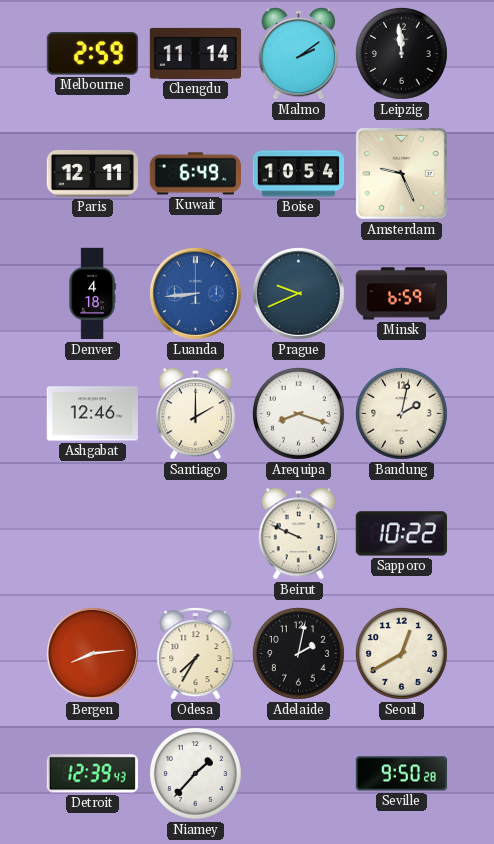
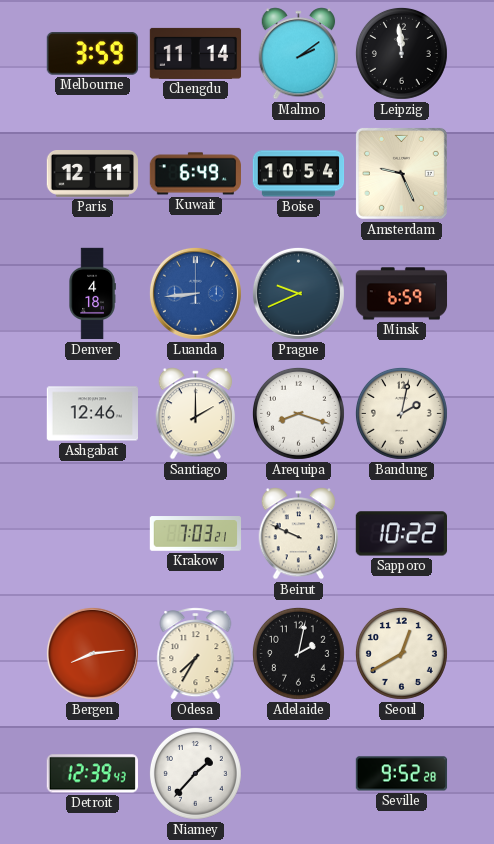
Melbourne: 2:59 -> 3:59 (92, 54)
Krakow: none -> 7:03 (196, 534)
Seville: 9:50 -> 9:52 (402, 774)
